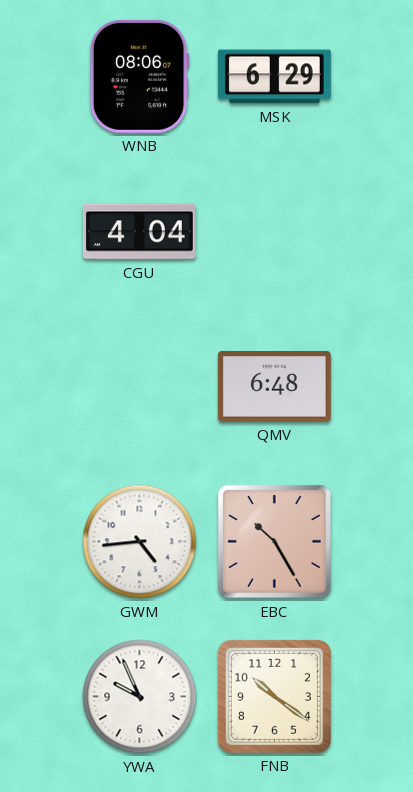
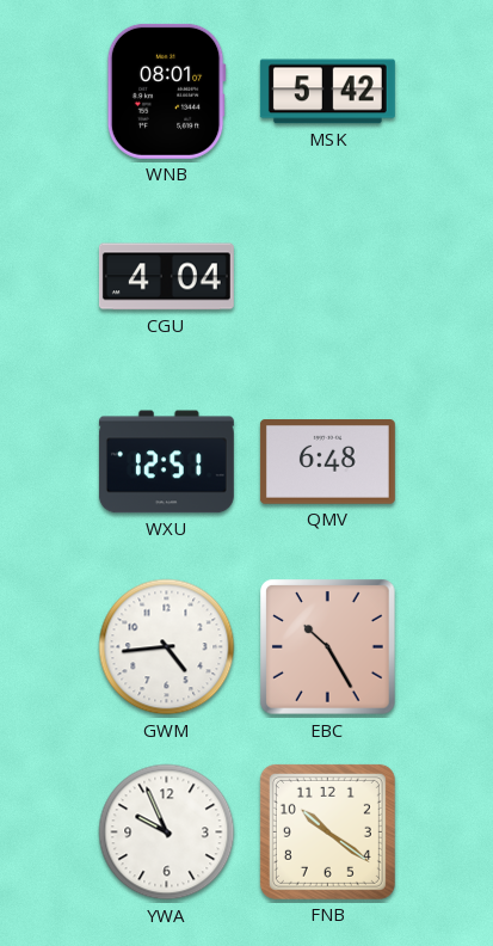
WNB: 08:06 -> 08:01 (166, 91)
MSK: 6:29 -> 5:42 (327, 92)
WXU: none -> 12:51 (166, 462)
